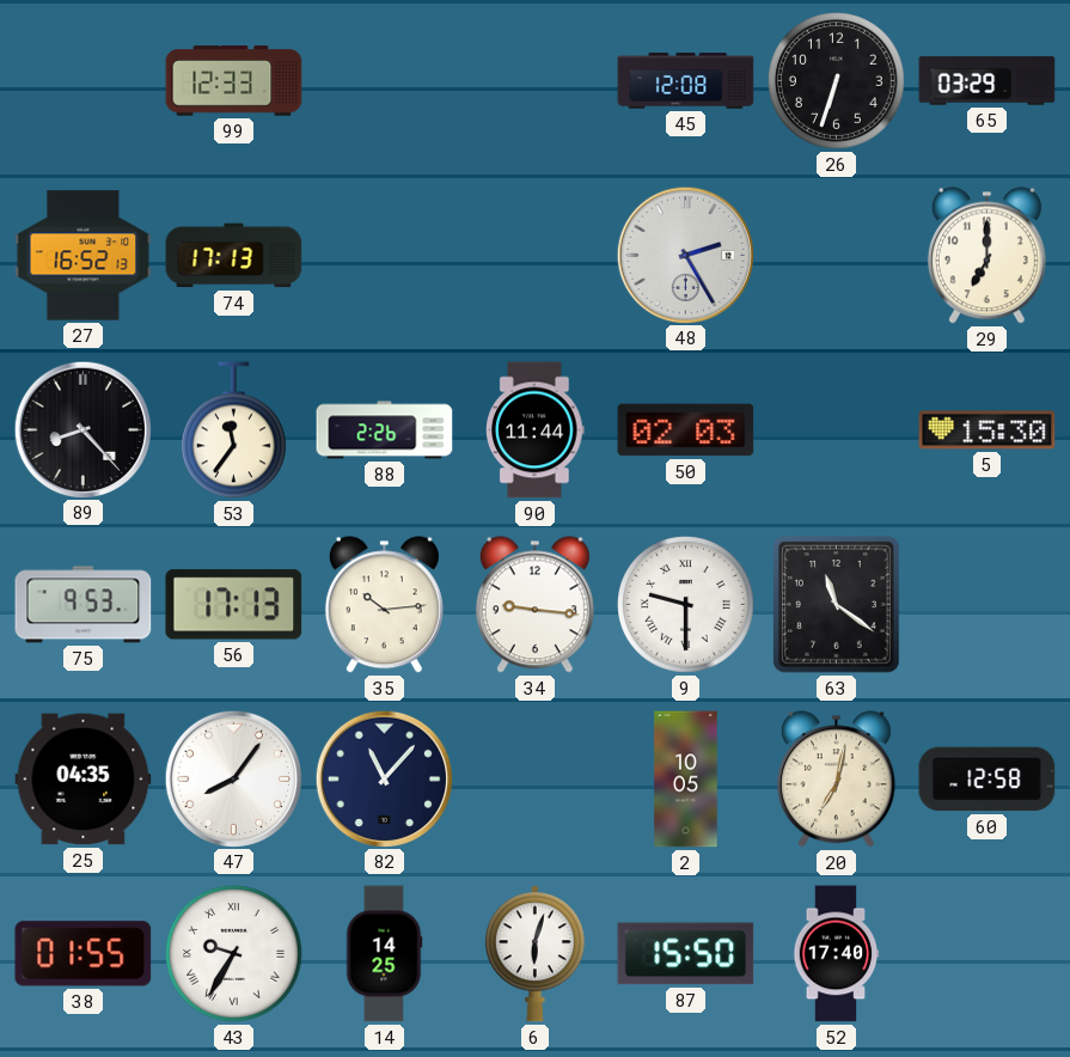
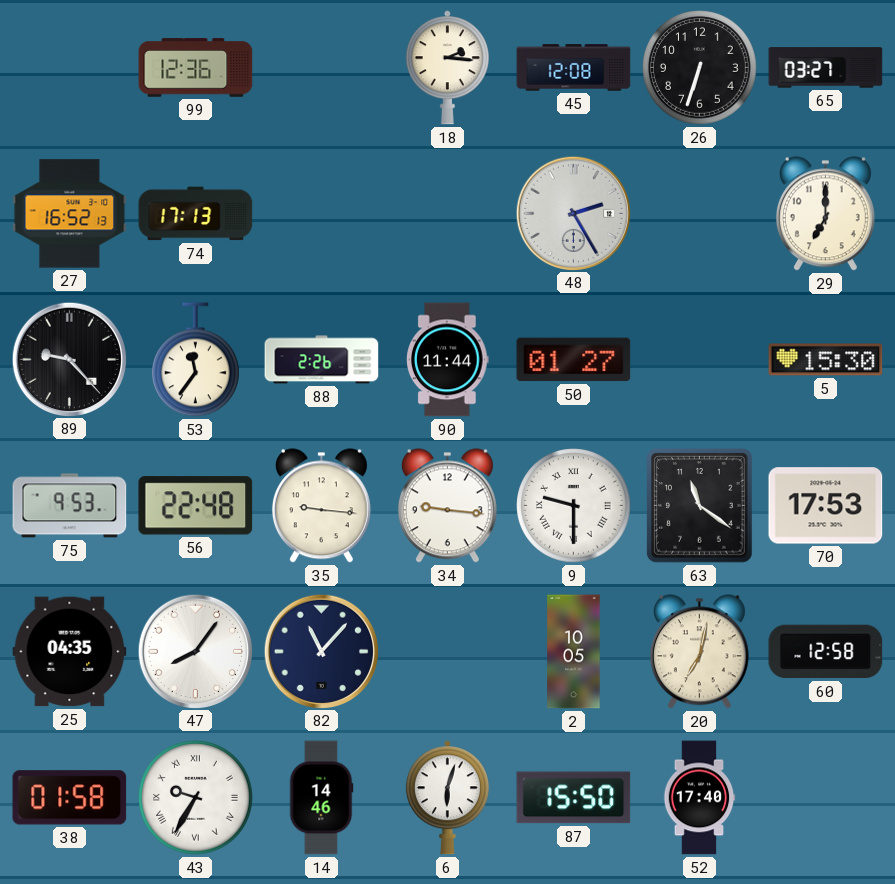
99: 12:33 -> 12:36 (196, 68)
18: none -> 2:16 (447, 68)
65: 03:29 -> 03:27 (826, 68)
89: 8:23 -> 9:23 (69, 359)
50: 02:03 -> 01:27 (574, 360)
56: 17:13 -> 22:48 (196, 506)
35: 10:14 -> 9:16 (321, 506)
70: none -> 17:53 (826, 506)
38: 01:55 -> 01:58 (70, 798)
14: 14:25 -> 14:46 (321, 798)
